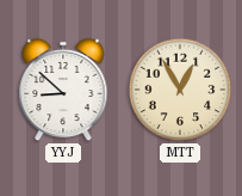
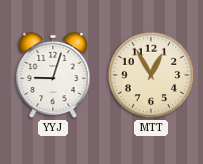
YYJ: 8:52 -> 9:03 (53, 75)
